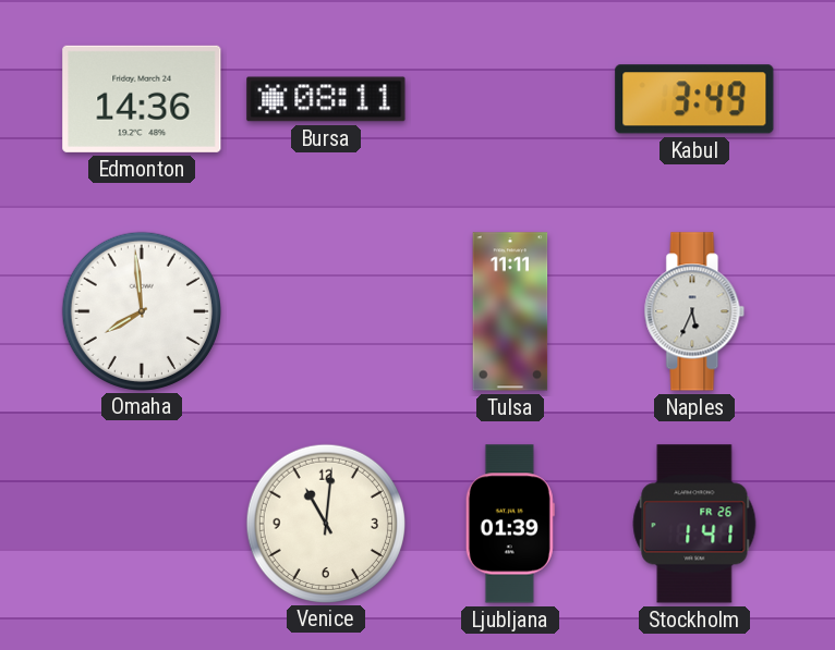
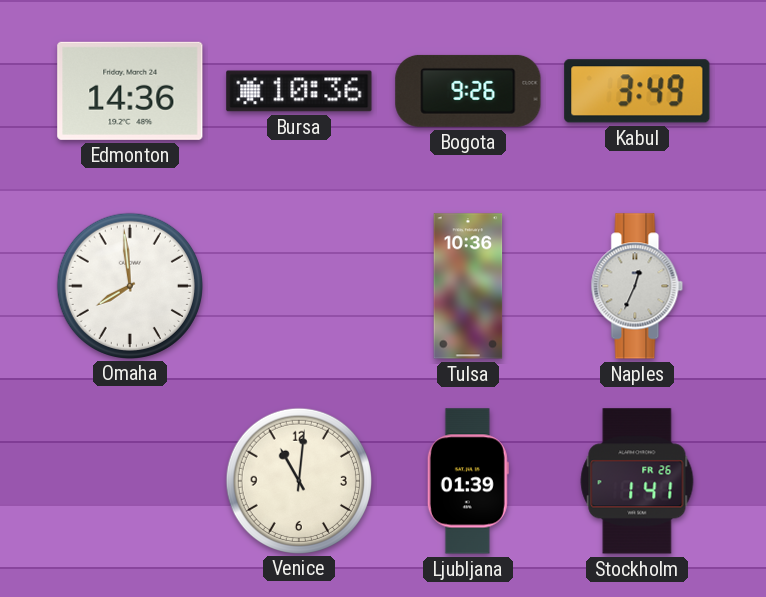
Bursa: 08:11 -> 10:36 (299, 91)
Bogota: none -> 9:26 (468, 91)
Tulsa: 11:11 -> 10:36 (468, 286)
Naples: 5:34 -> 12:34 (637, 286)
